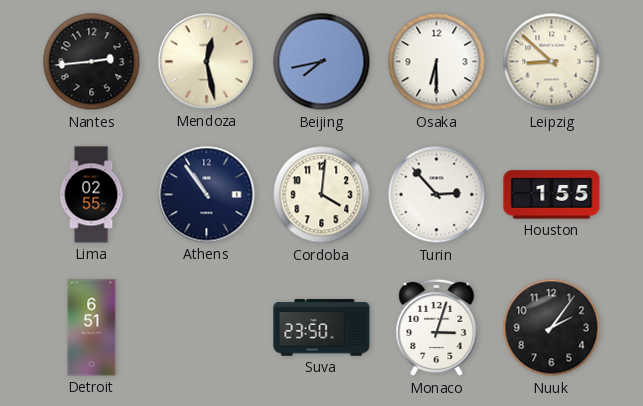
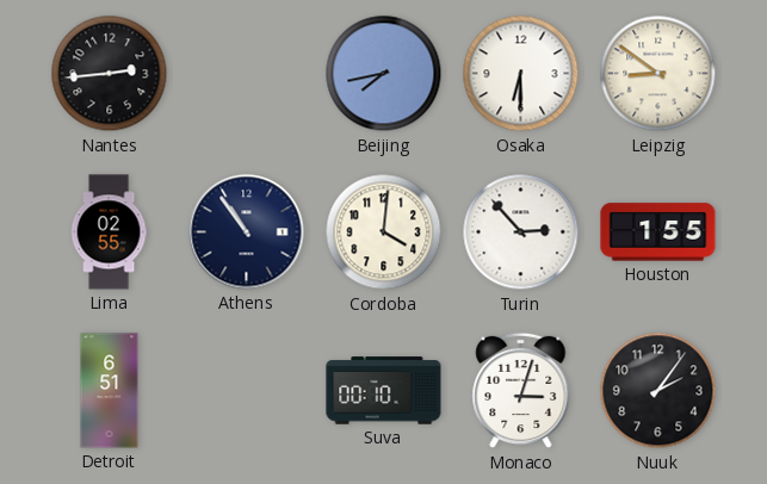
Mendoza: 12:28 -> none (207, 62)
Leipzig: 8:52 -> 8:51 (658, 74)
Suva: 23:50 -> 00:10 (384, 391)
